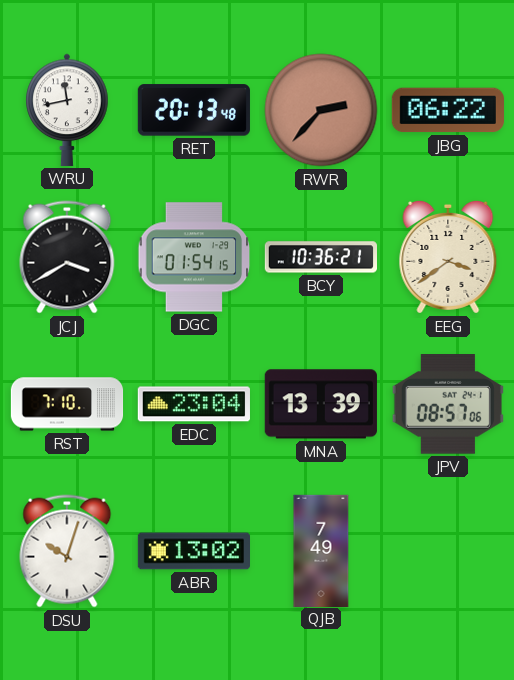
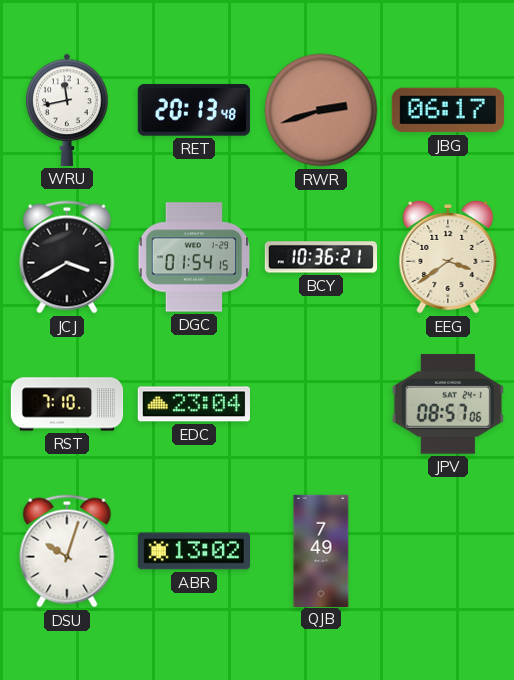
RWR: 2:37 -> 2:42 (321, 110)
JBG: 06:22 -> 06:17 (448, 110)
MNA: 13:39 -> none (321, 404)
